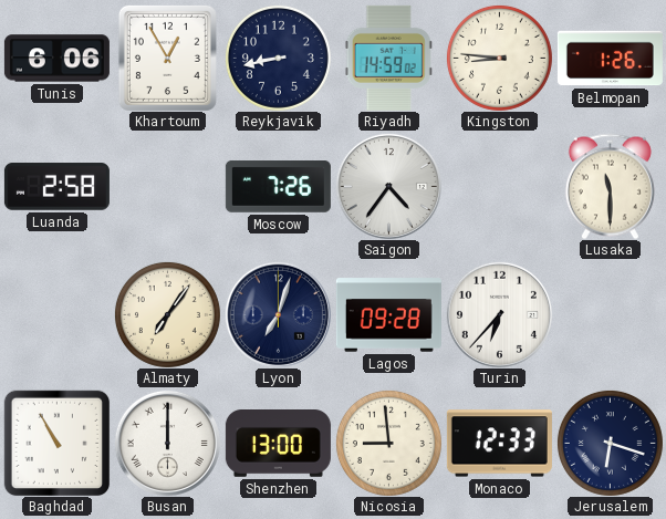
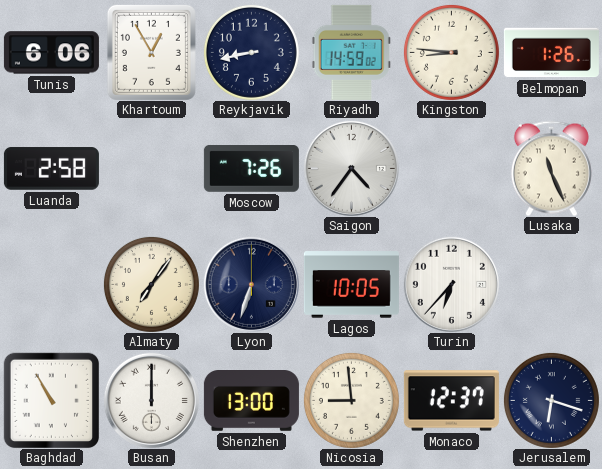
Lusaka: 11:30 -> 11:26 (551, 168)
Lyon: 7:03 -> 6:33 (251, 284)
Lagos: 09:28 -> 10:05 (351, 285)
Monaco: 12:33 -> 12:37 (451, 401)
